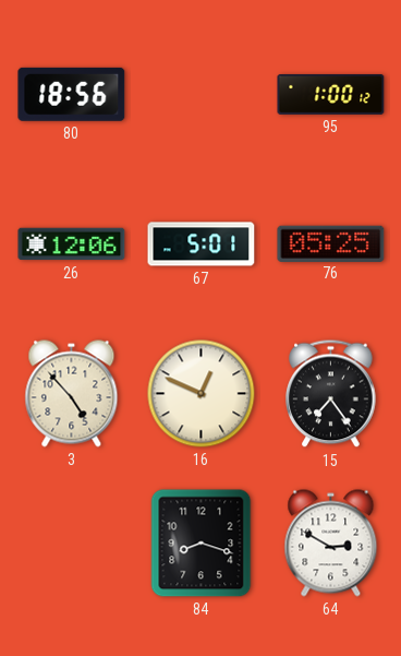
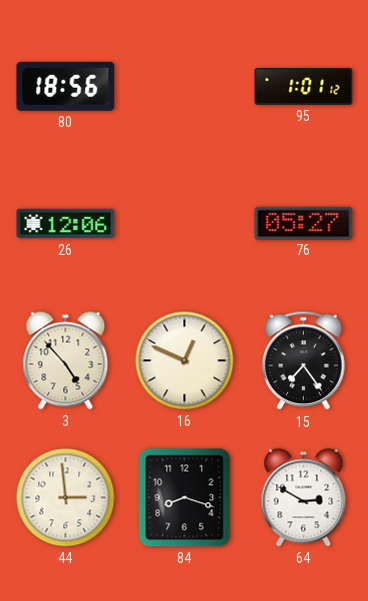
95: 1:00 -> 1:01 (304, 86)
67: 5:01 -> none (202, 244)
76: 05:25 -> 05:27 (304, 223)
44: none -> 2:59 (66, 498)
